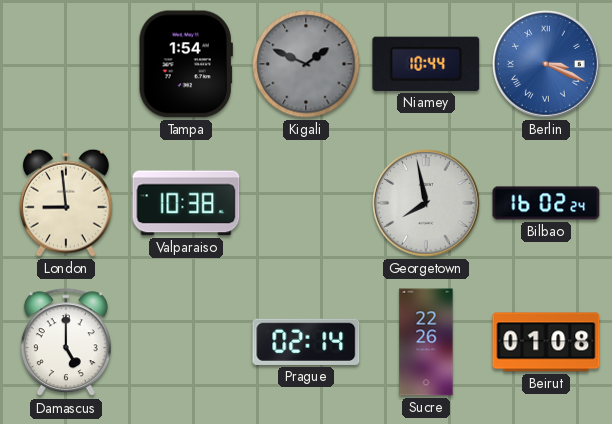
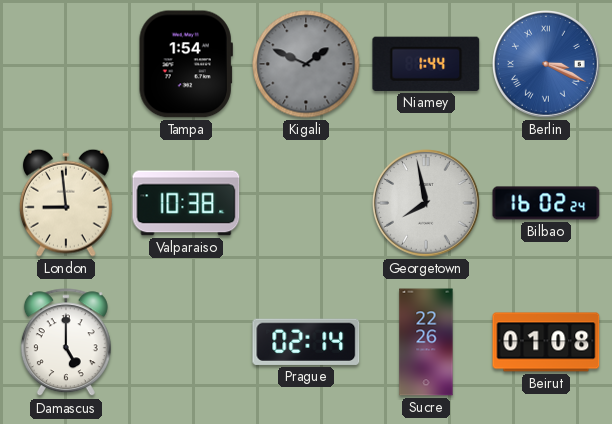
Niamey: 10:44 -> 1:44 (426, 64)
